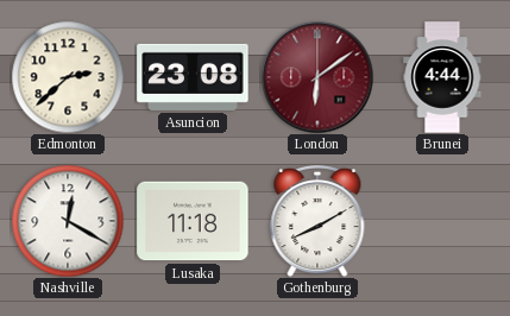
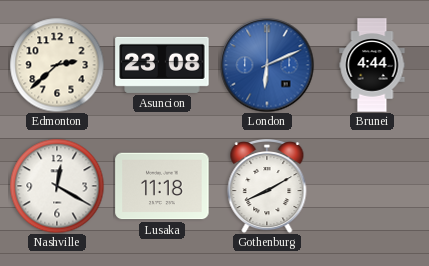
London: 6:09 -> 6:11 (267, 65)
London dial: burgundy -> blue (267, 65)
